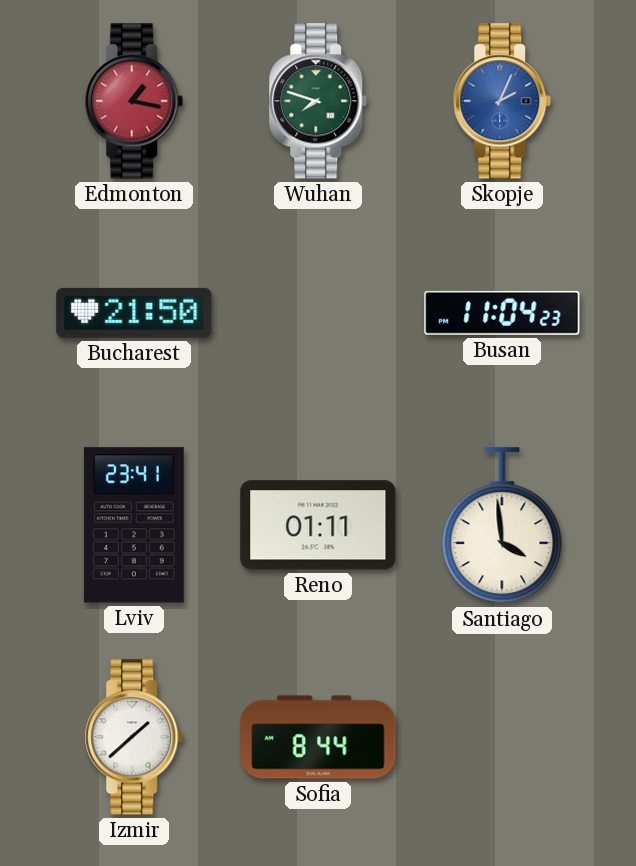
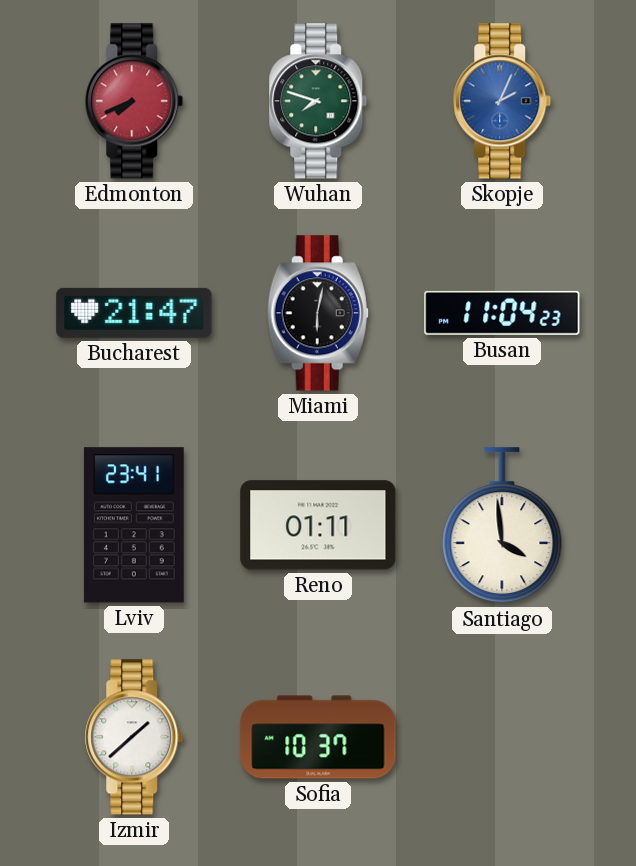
Edmonton: 1:17 -> 7:41 (134, 101)
Bucharest: 21:50 -> 21:47 (134, 313)
Miami: none -> 6:02 (318, 313)
Sofia: 8:44 -> 10:37 (318, 737)
